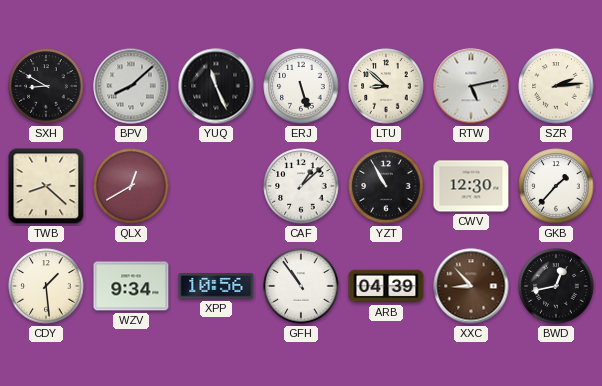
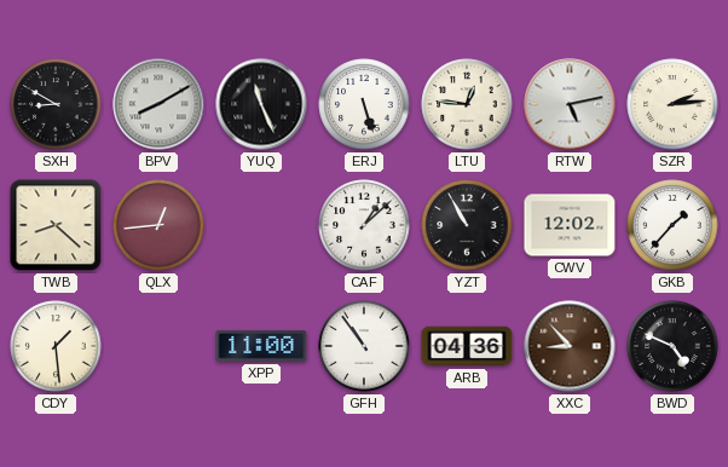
BPV: 8:08 -> 8:10 (158, 104)
LTU: 8:52 -> 12:46 (467, 104)
QLX: 12:40 -> 12:44 (158, 225)
CWV: 12:30 -> 12:02 (570, 225)
WZV: 9:34 -> none (131, 286)
XPP: 10:56 -> 11:00 (261, 346)
ARB: 04:39 -> 04:36 (467, 346)
BWD: 12:43 -> 4:49 (672, 346)
